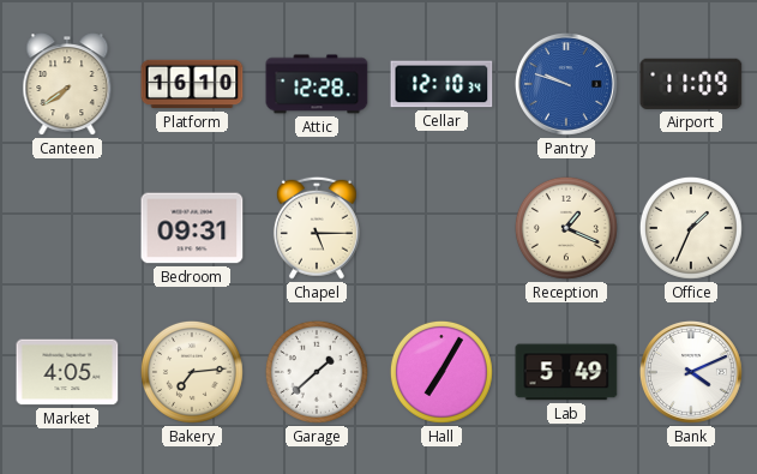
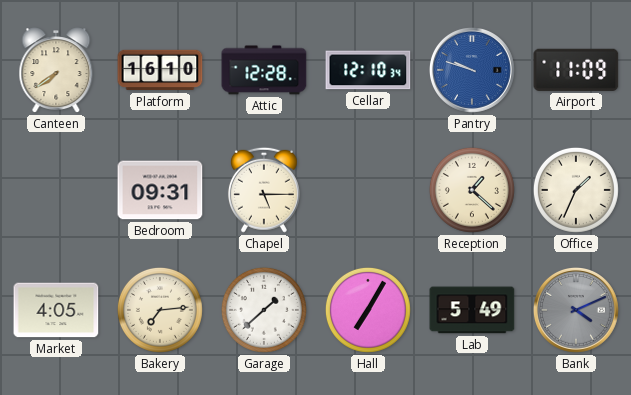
Reception: 1:19 -> 1:22 (472, 190)
Bank dial: white -> grey (577, 311)
